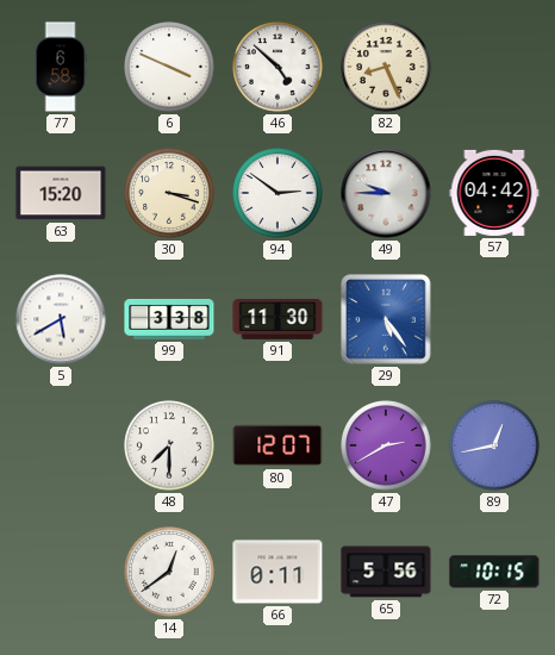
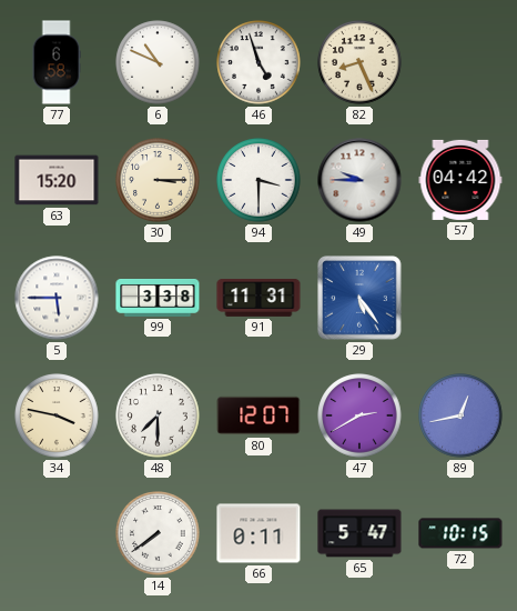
6: 3:49 -> 10:49 (158, 62)
46: 4:52 -> 4:57 (258, 62)
30: 3:18 -> 3:15 (158, 180)
94: 2:51 -> 3:30 (258, 180)
5: 5:40 -> 5:45 (57, 298)
91: 11:30 -> 11:31 (258, 299)
34: none -> 3:47 (57, 415)
14: 12:39 -> 7:39 (158, 533)
65: 5:56 -> 5:47 (359, 533)
